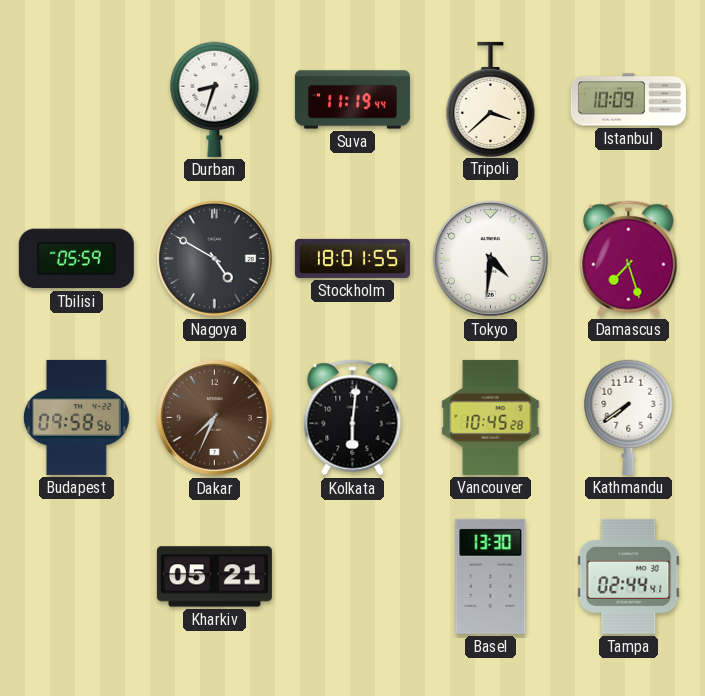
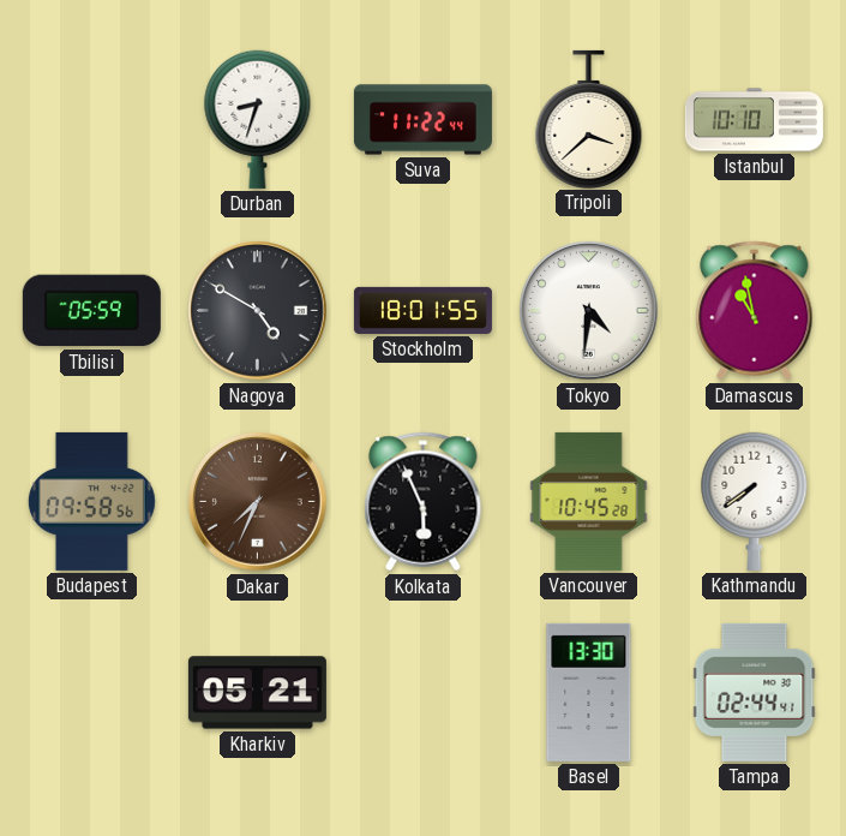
Suva: 11:19 -> 11:22 (422, 120)
Istanbul: 10:09 -> 10:10 (754, 120)
Damascus: 7:27 -> 10:58 (755, 311)
Kolkata: 6:01 -> 5:56 (424, 502)
